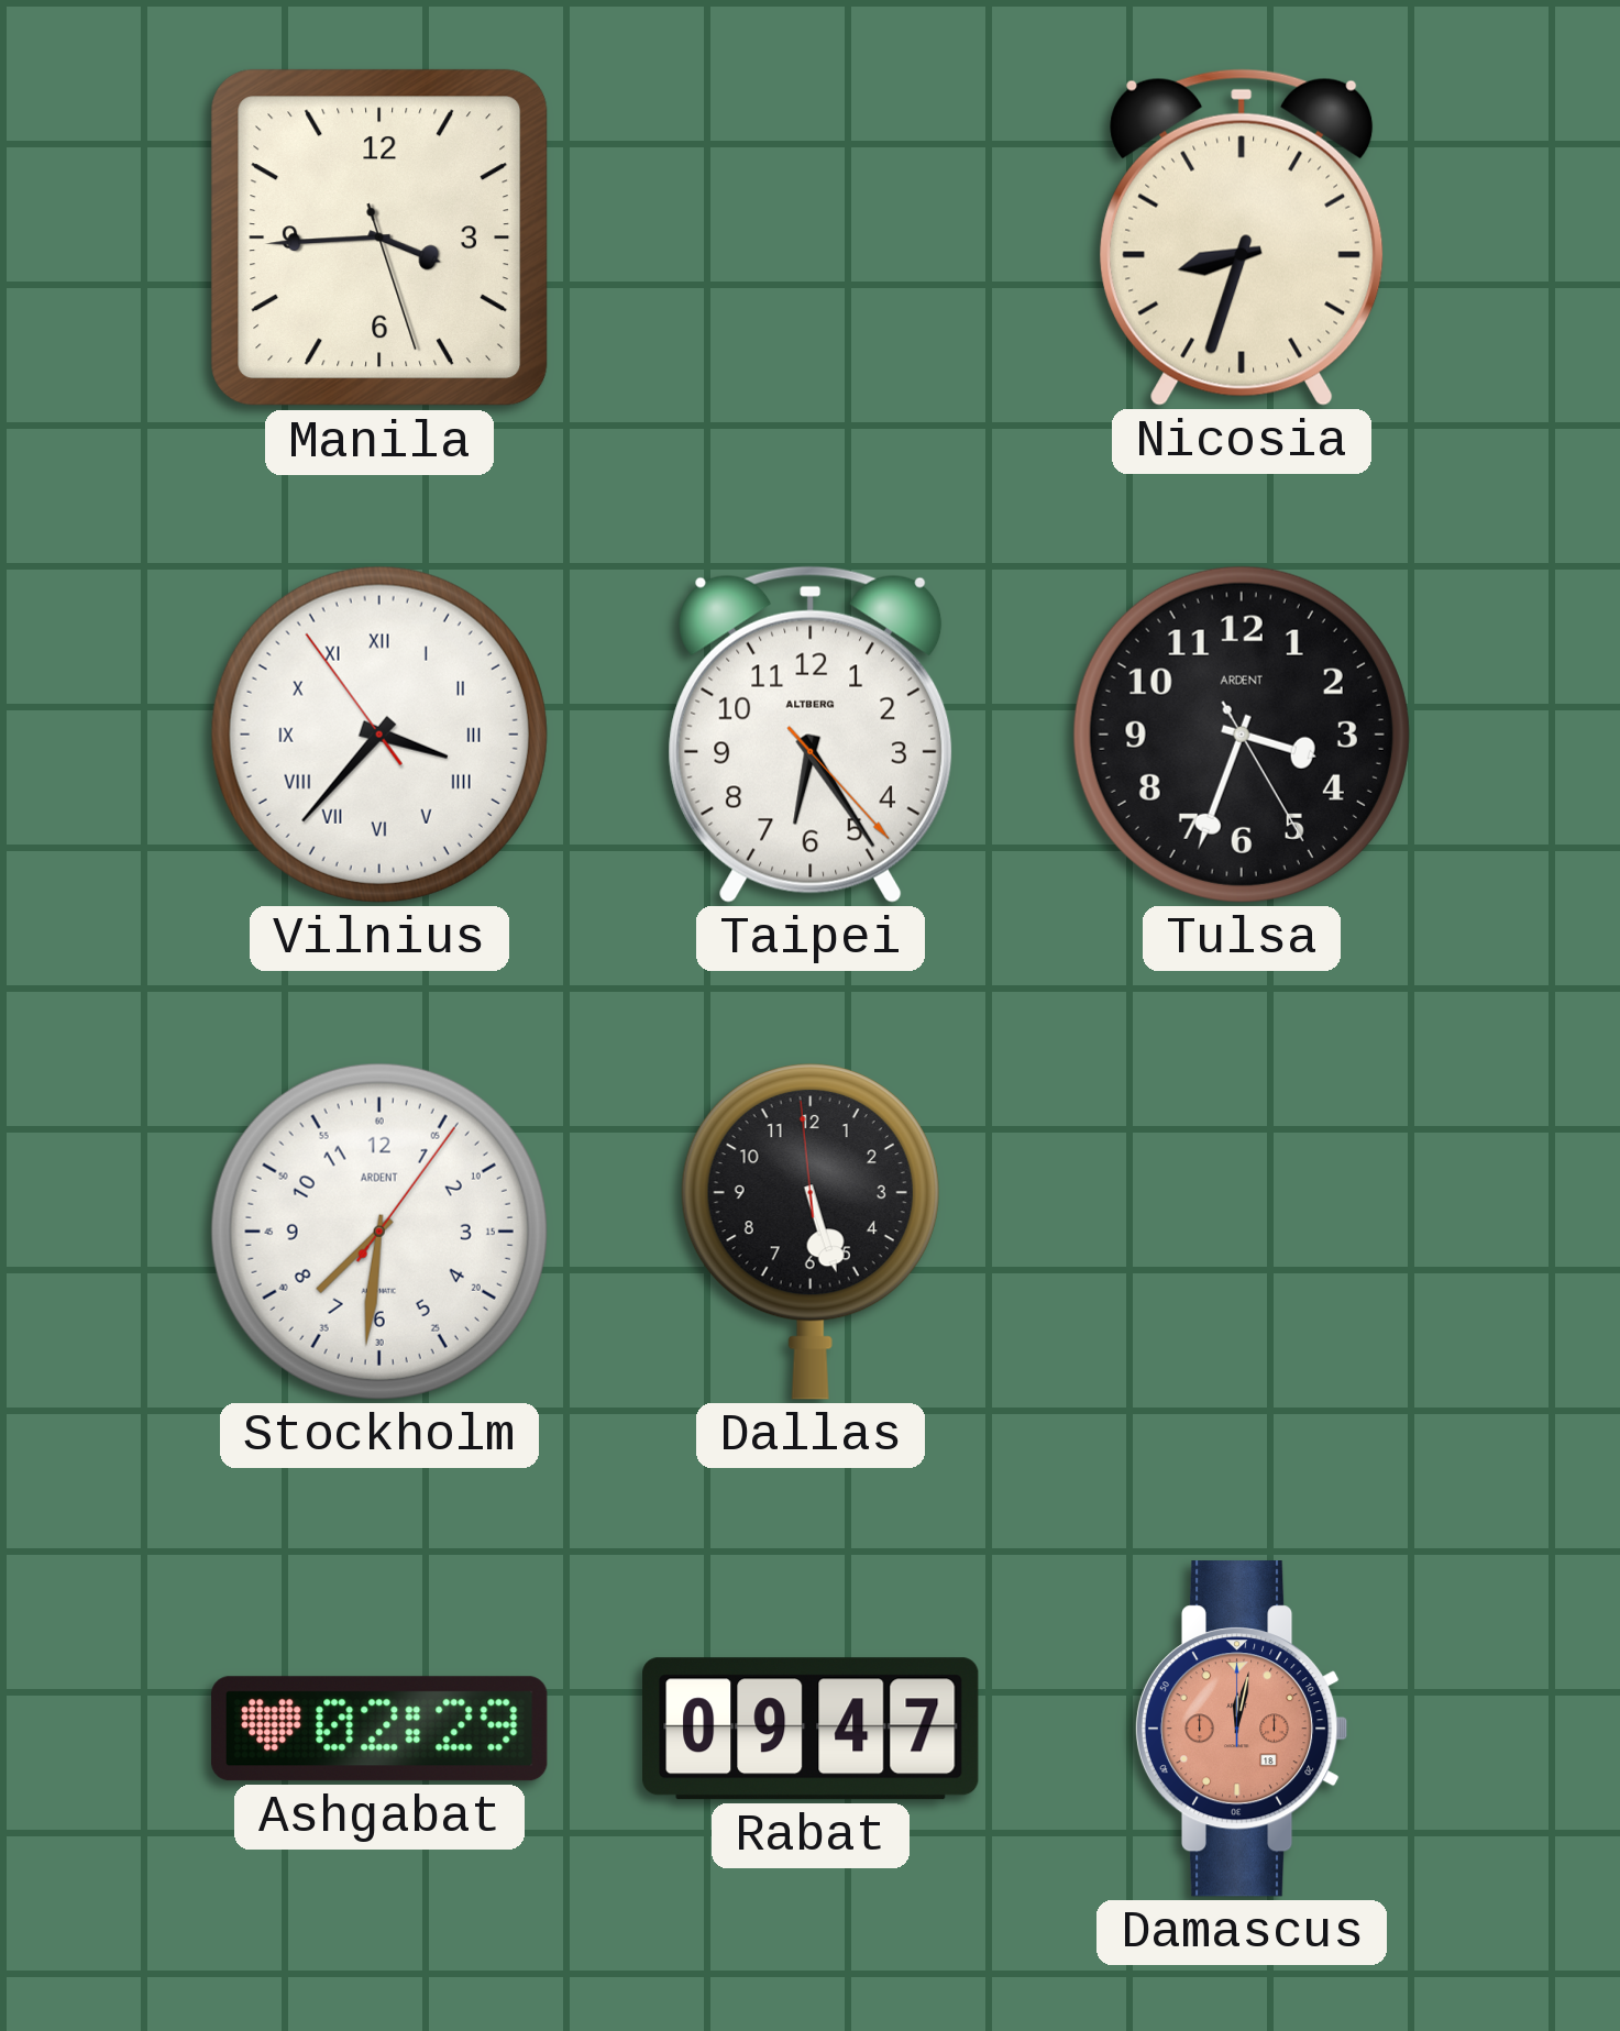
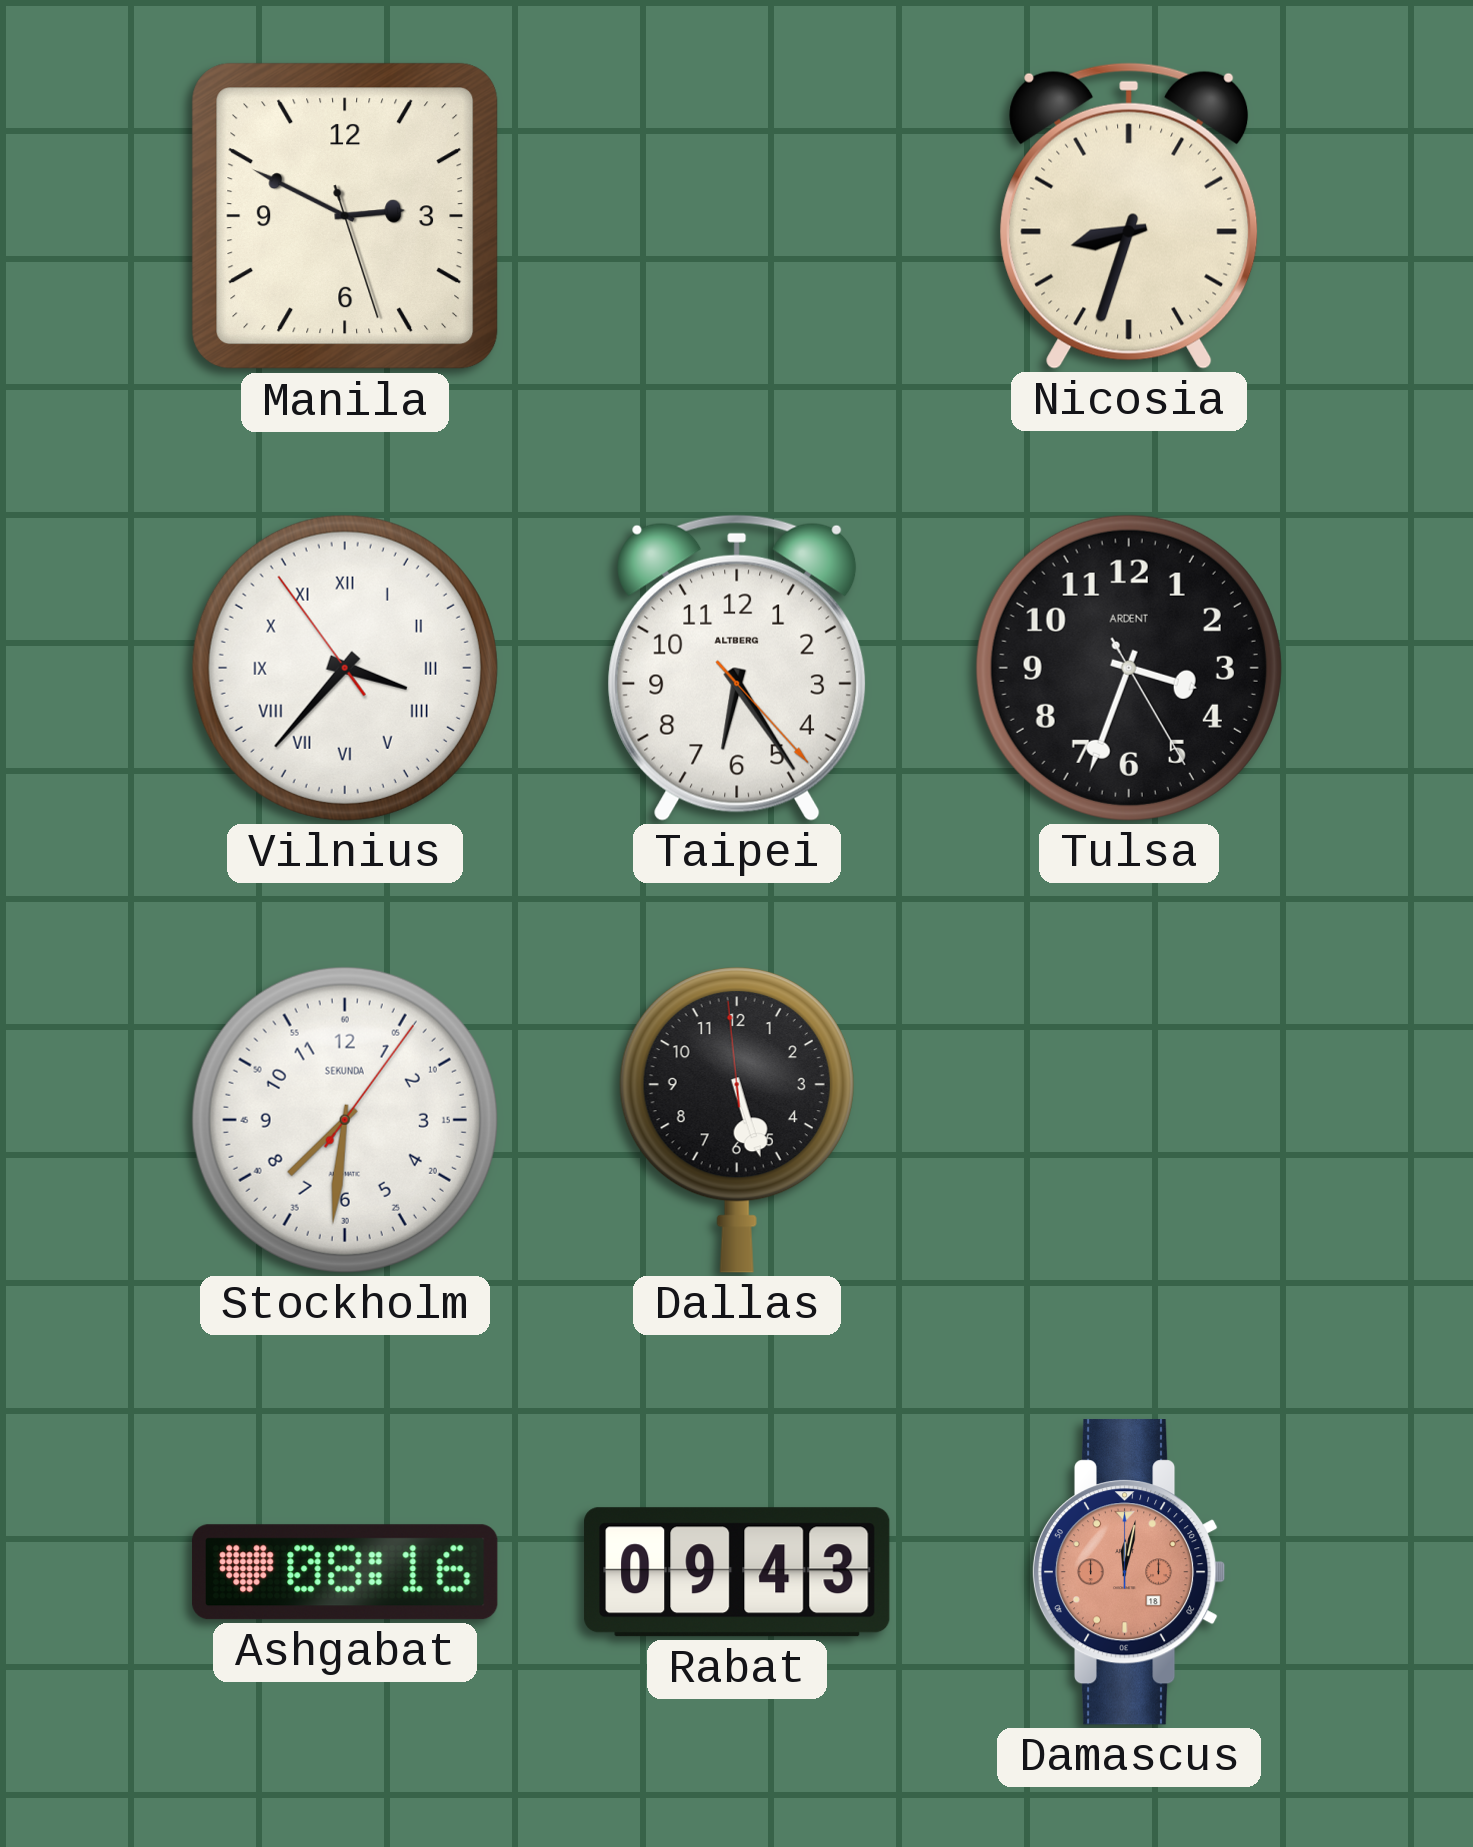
Manila: 3:44 -> 2:49 (345, 216)
Stockholm brand: ARDENT -> SEKUNDA (345, 1120)
Ashgabat: 02:29 -> 08:16 (345, 1572)
Rabat: 09:47 -> 09:43 (737, 1572)
